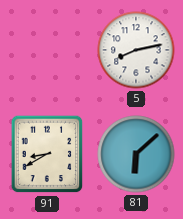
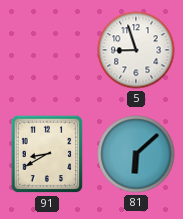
5: 8:13 -> 8:57 (136, 50)
